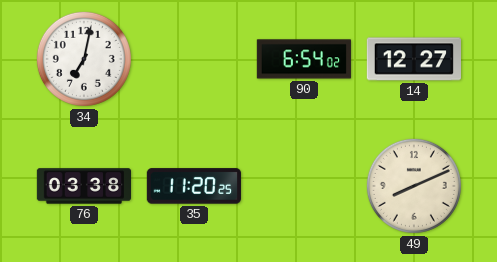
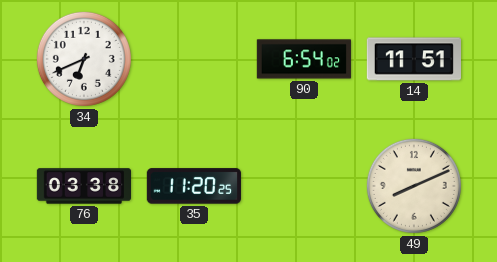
34: 7:02 -> 6:41 (84, 59)
14: 12:27 -> 11:51 (414, 59)
